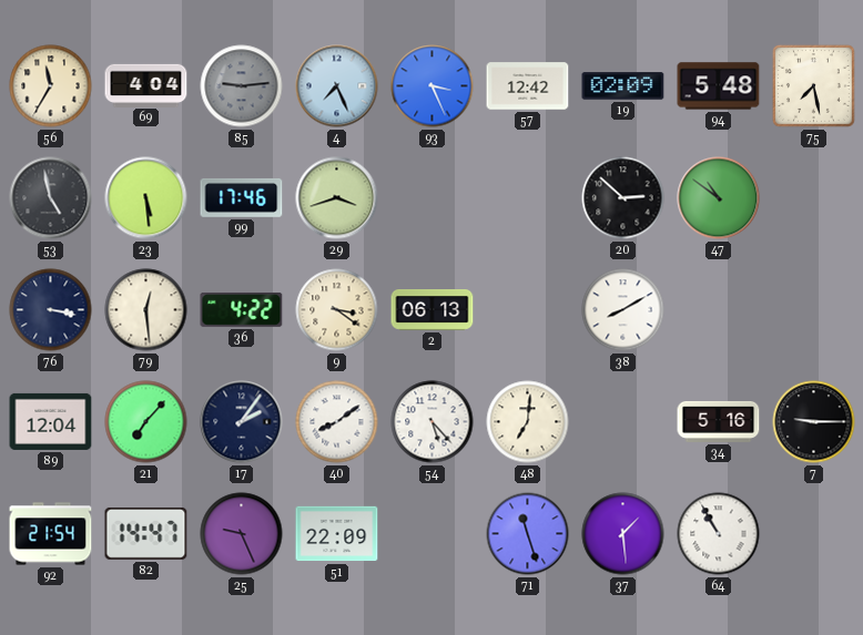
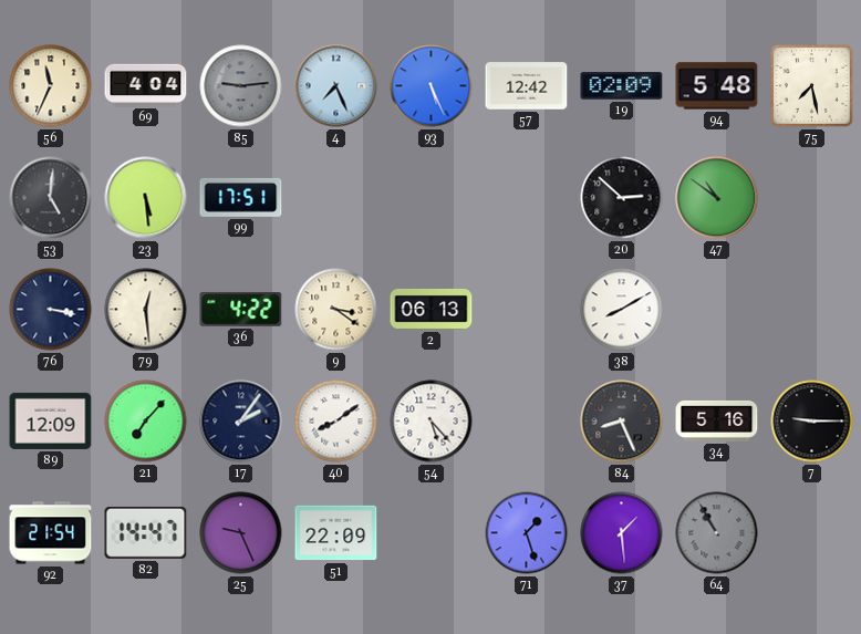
56: 11:35 -> 11:34 (51, 86)
93: 3:26 -> 5:26 (432, 86)
53: 4:58 -> 5:01 (51, 198)
99: 17:46 -> 17:51 (241, 197)
29: 3:42 -> none (337, 198)
89: 12:04 -> 12:09 (51, 420)
48: 7:01 -> none (528, 422)
84: none -> 8:26 (622, 422)
71: 11:27 -> 1:27 (527, 533)
64 dial: white -> grey (717, 533)
